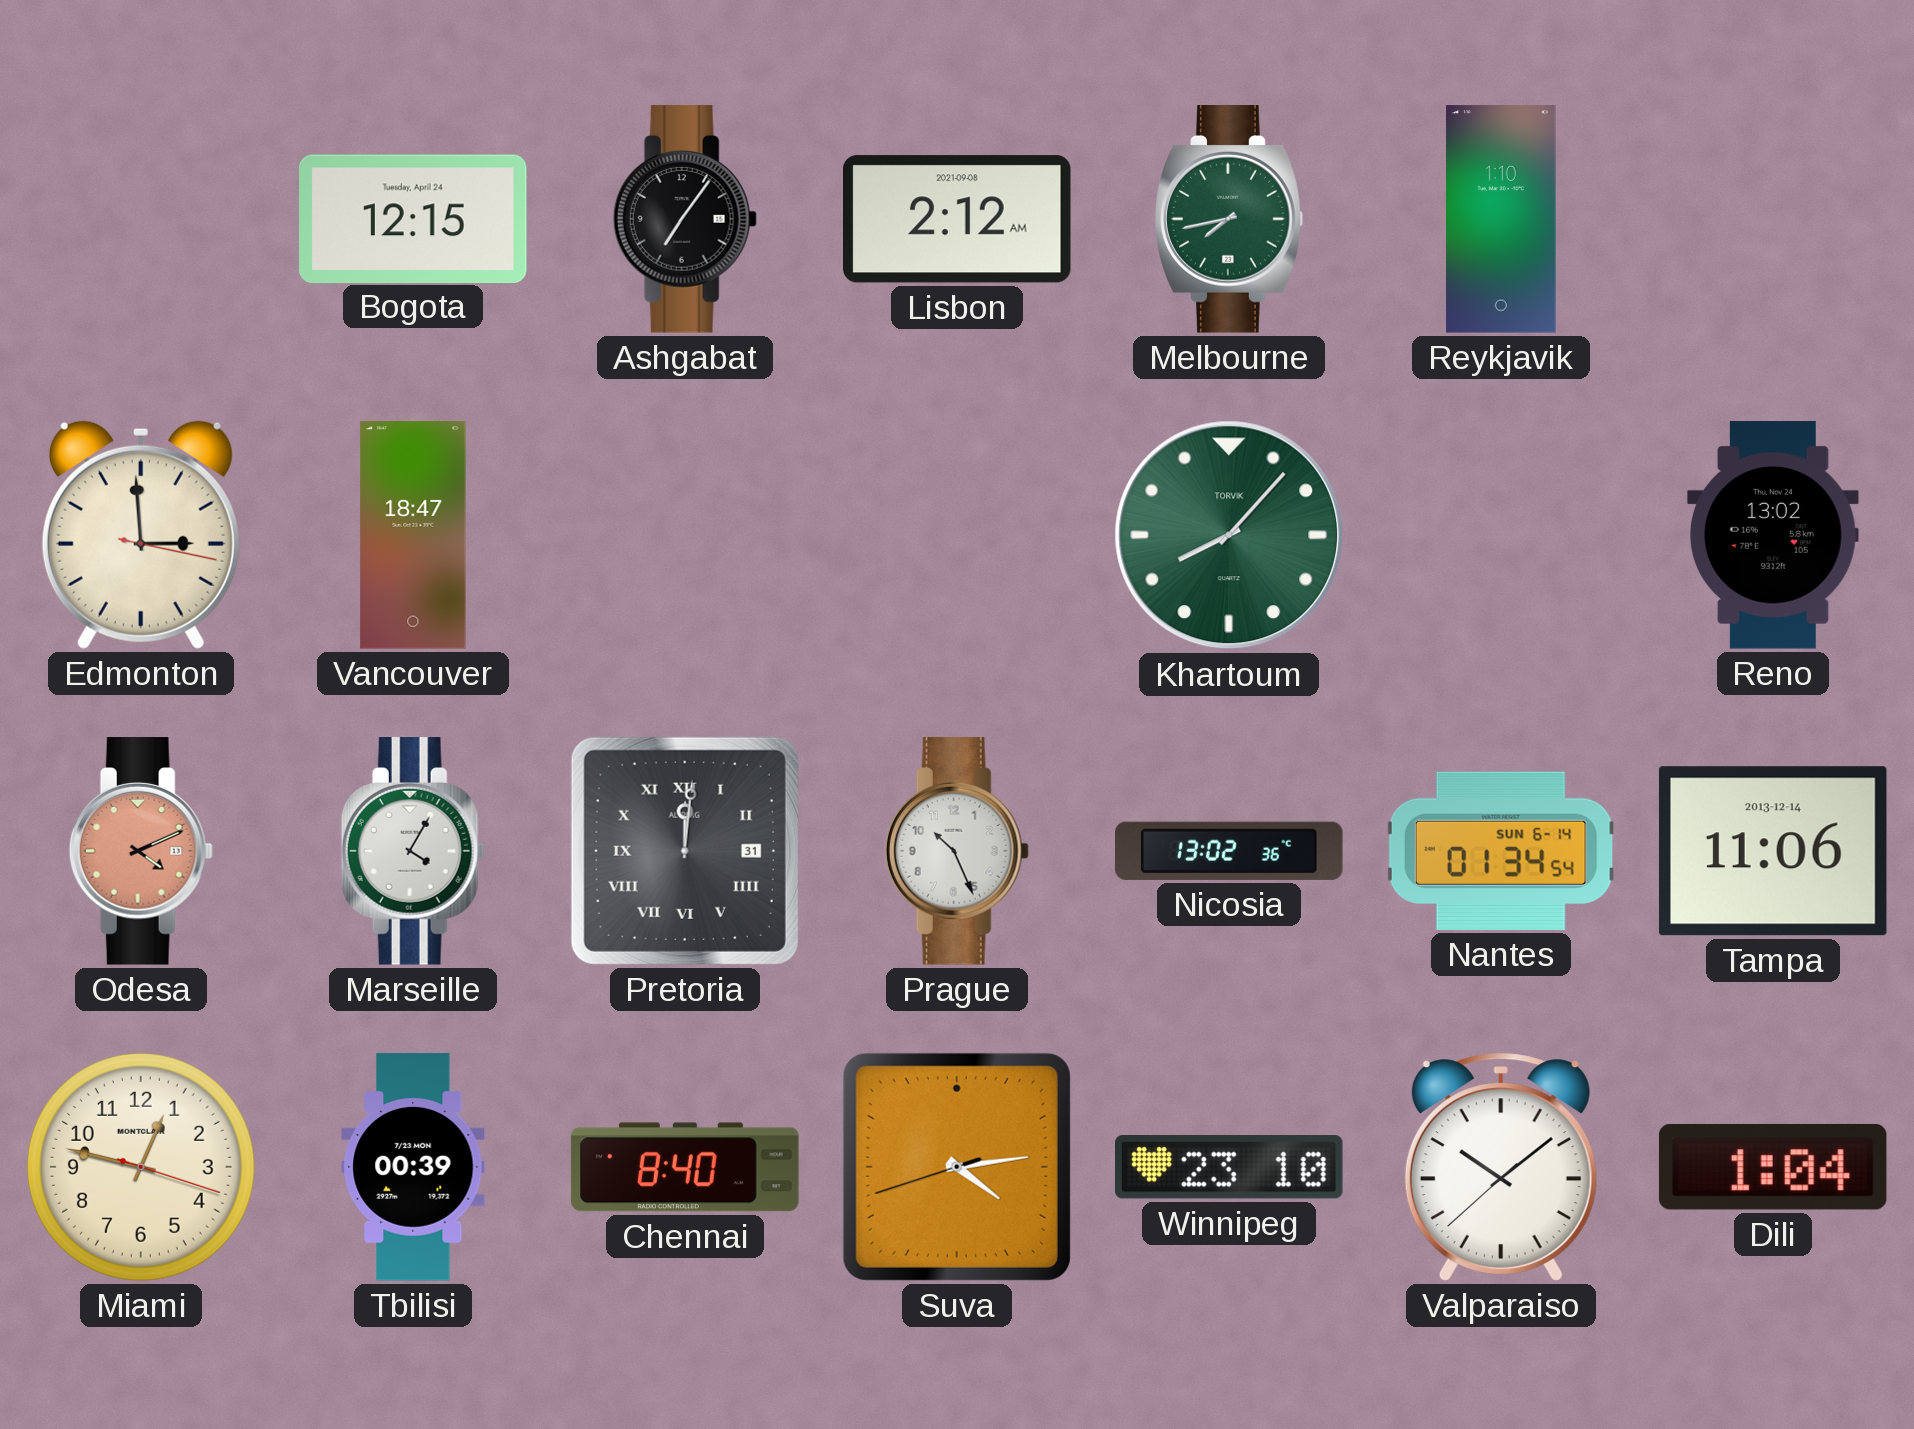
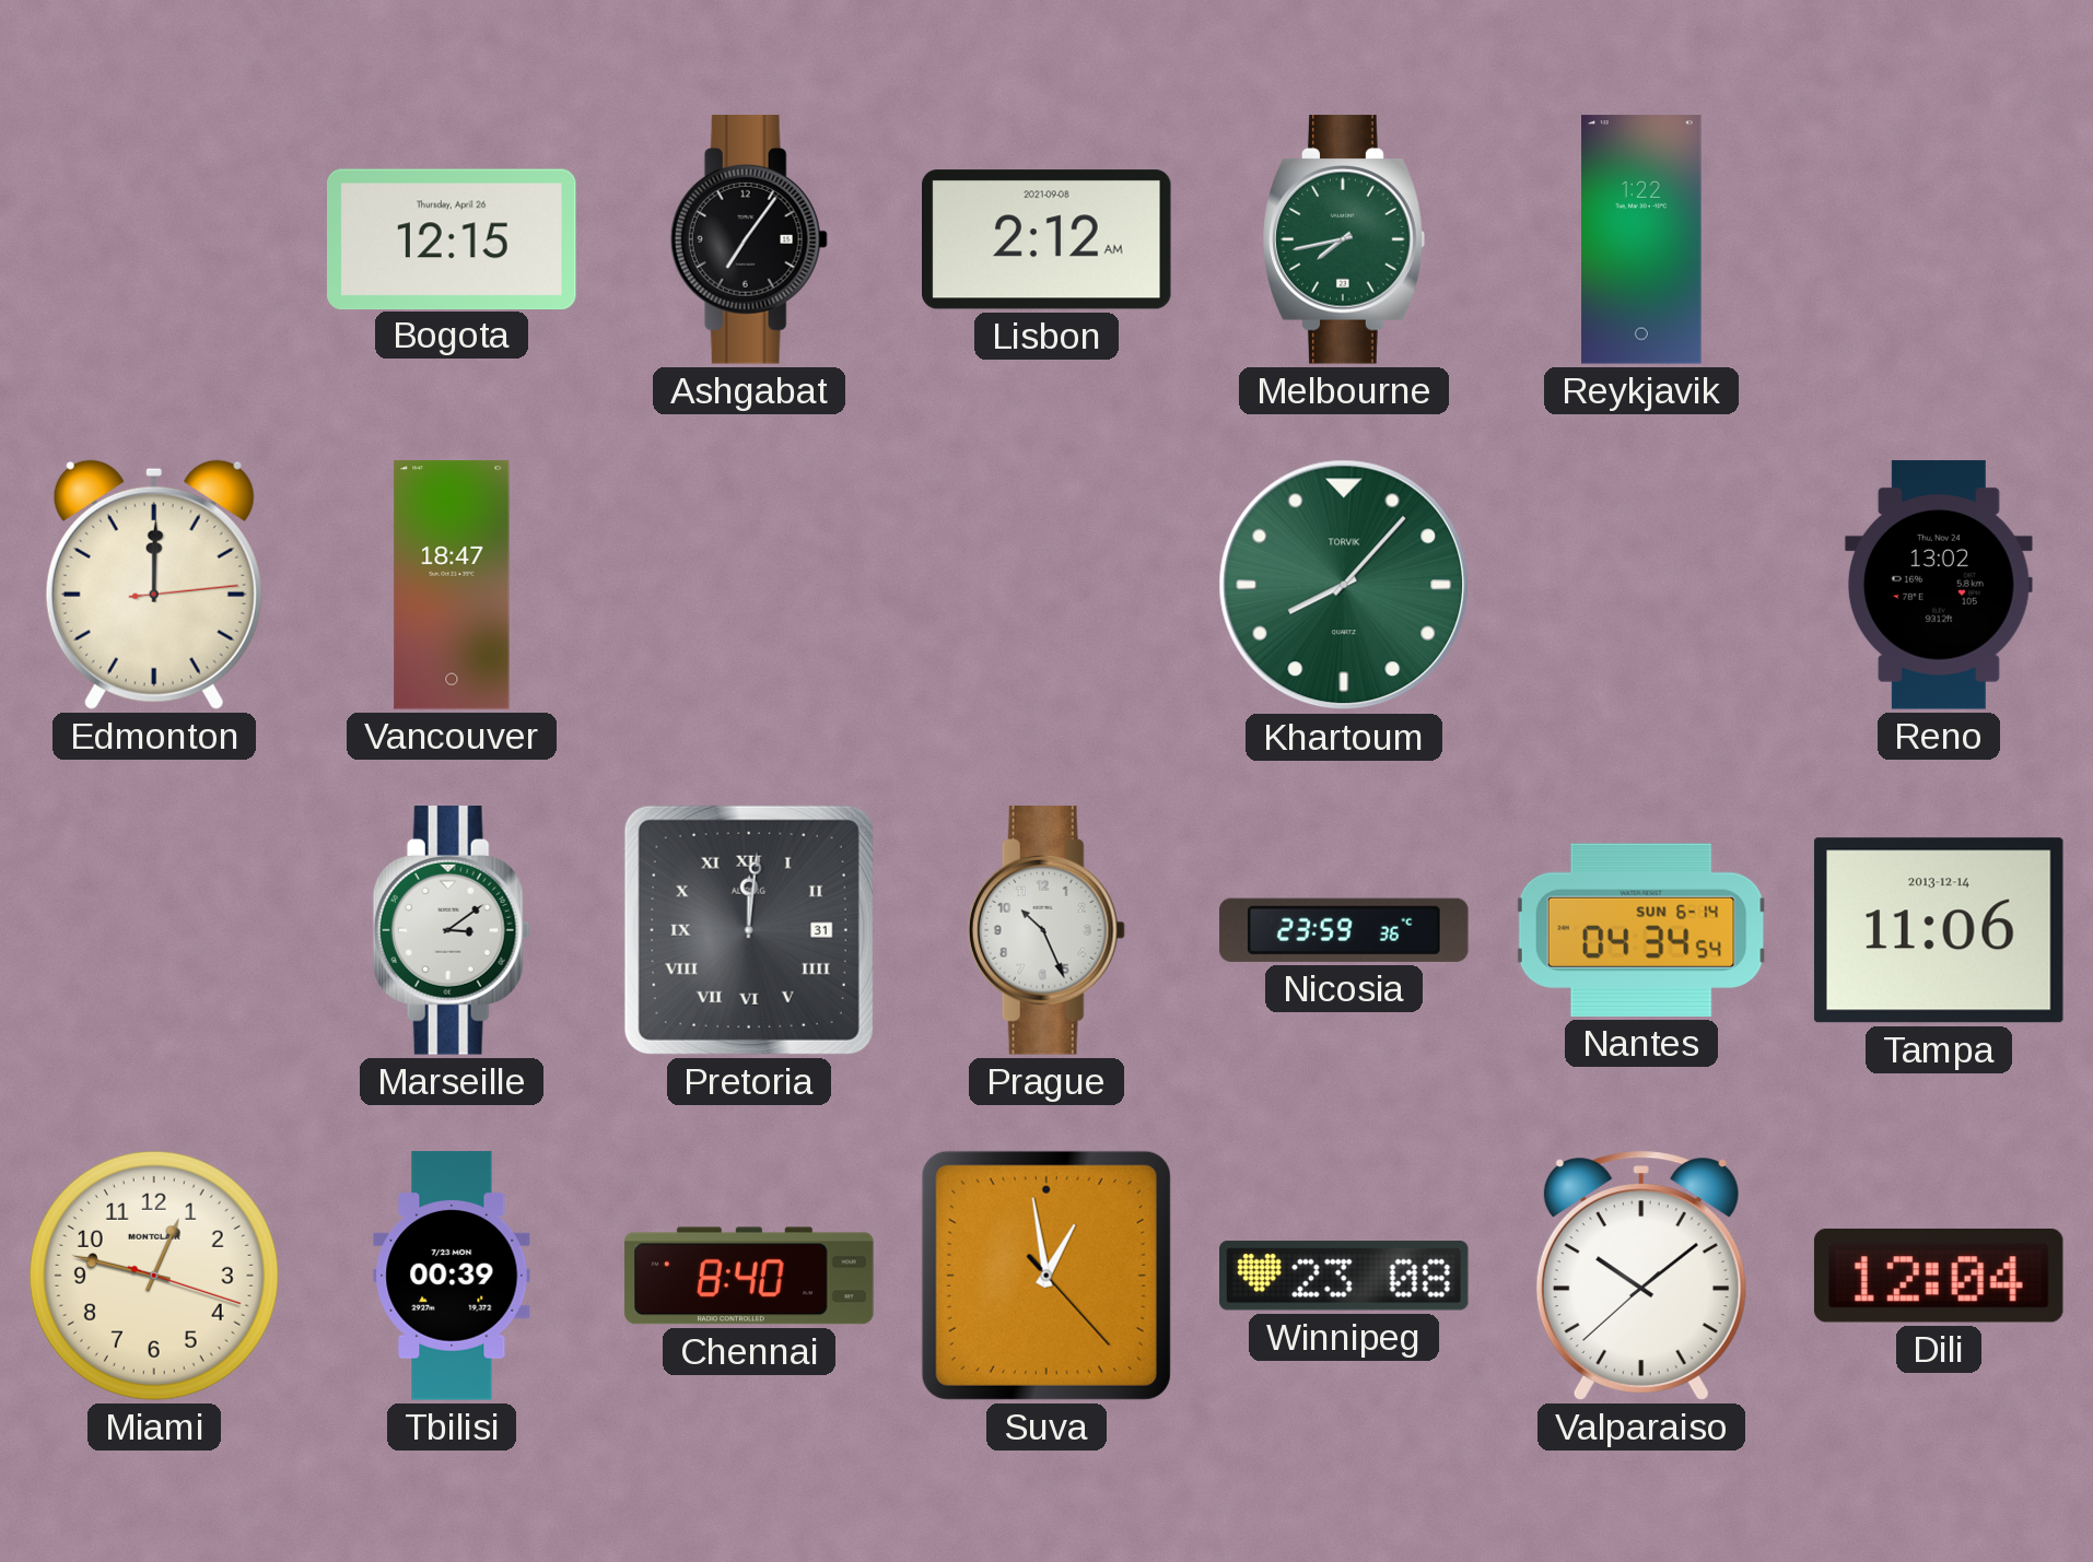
Bogota date: Tuesday, April 24 -> Thursday, April 26 (453, 238)
Reykjavik: 1:10 -> 1:22 (1641, 239)
Edmonton: 2:59 -> 12:00 (154, 585)
Odesa: 4:11 -> none (141, 851)
Marseille: 4:05 -> 3:09 (452, 930)
Nicosia: 13:02 -> 23:59 (1344, 930)
Nantes: 01:34 -> 04:34 (1641, 930)
Suva: 4:13 -> 12:58 (1046, 1276)
Winnipeg: 23:10 -> 23:08 (1345, 1276)
Dili: 1:04 -> 12:04 (1939, 1276)
